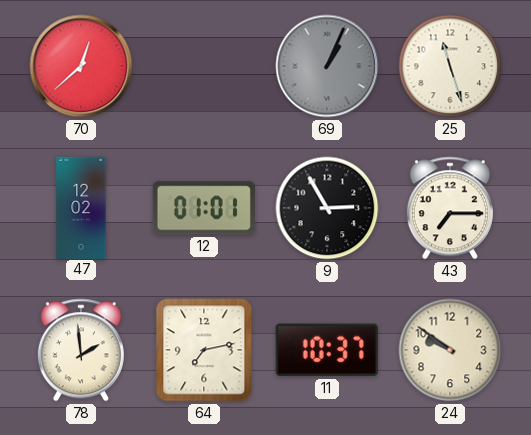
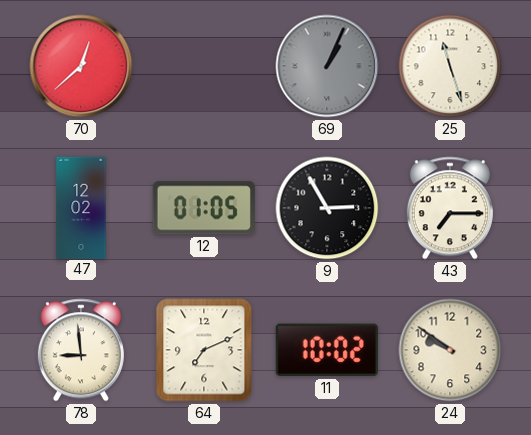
12: 01:01 -> 01:05 (204, 208)
78: 1:59 -> 8:59 (81, 350)
64: 7:13 -> 7:11 (204, 350)
11: 10:37 -> 10:02 (327, 350)
